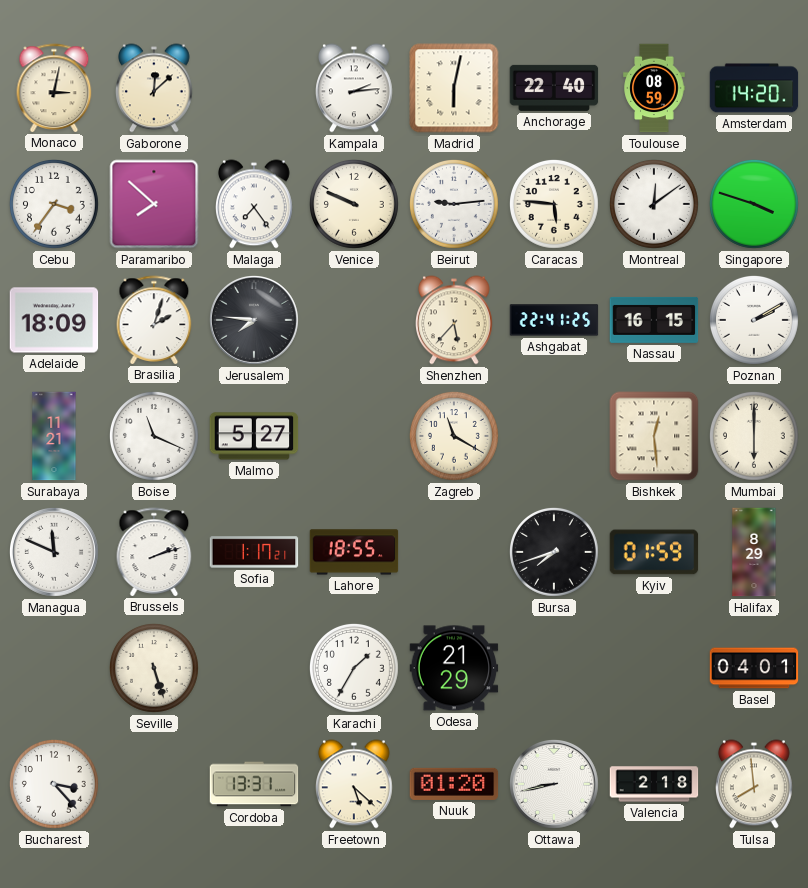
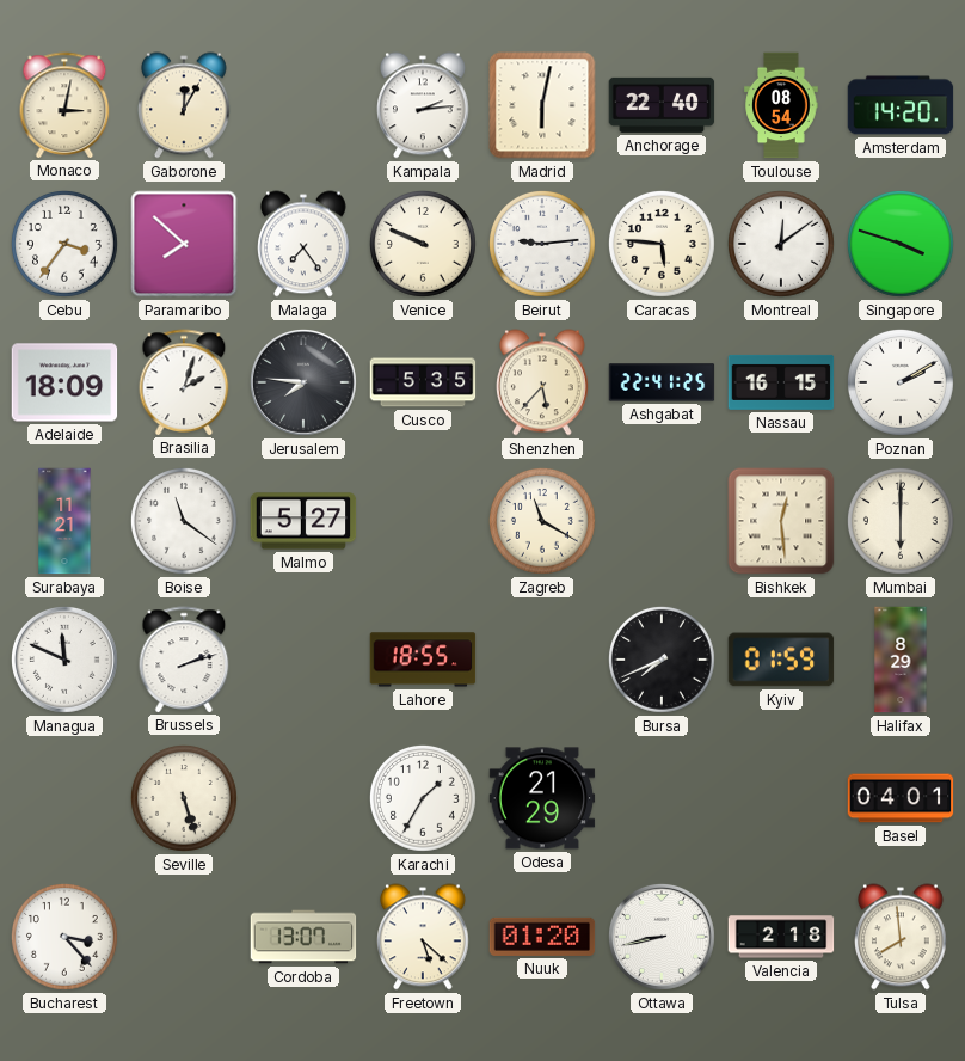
Gaborone: 12:08 -> 12:05 (185, 105)
Toulouse: 08:59 -> 08:54 (781, 105)
Cusco: none -> 5:35 (423, 382)
Boise: 11:19 -> 11:21 (185, 522)
Sofia: 1:17 -> none (254, 552)
Bursa: 7:42 -> 7:41 (663, 661)
Cordoba: 13:31 -> 13:07 (303, 937)
